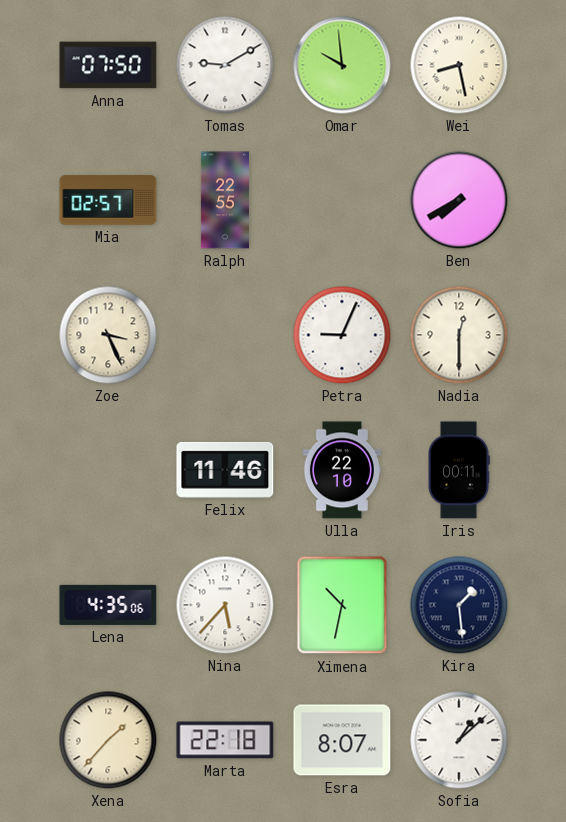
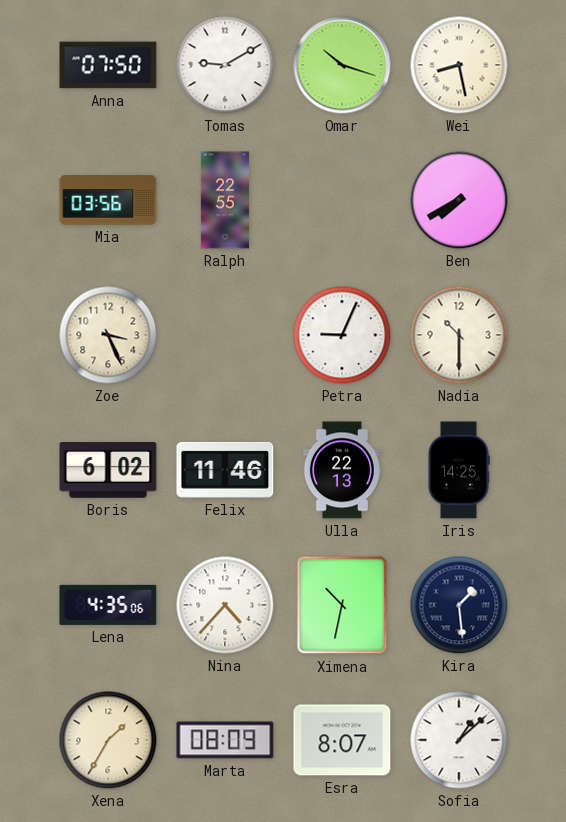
Omar: 9:59 -> 10:18 (342, 65)
Mia: 02:57 -> 03:56 (108, 200)
Nadia: 12:30 -> 10:30 (459, 335)
Boris: none -> 6:02 (108, 470)
Ulla: 22:10 -> 22:13 (342, 470)
Iris: 00:11 -> 14:25 (459, 470)
Nina: 5:37 -> 4:37 (225, 605)
Xena: 1:37 -> 1:35 (108, 740)
Marta: 22:18 -> 08:09 (225, 740)
